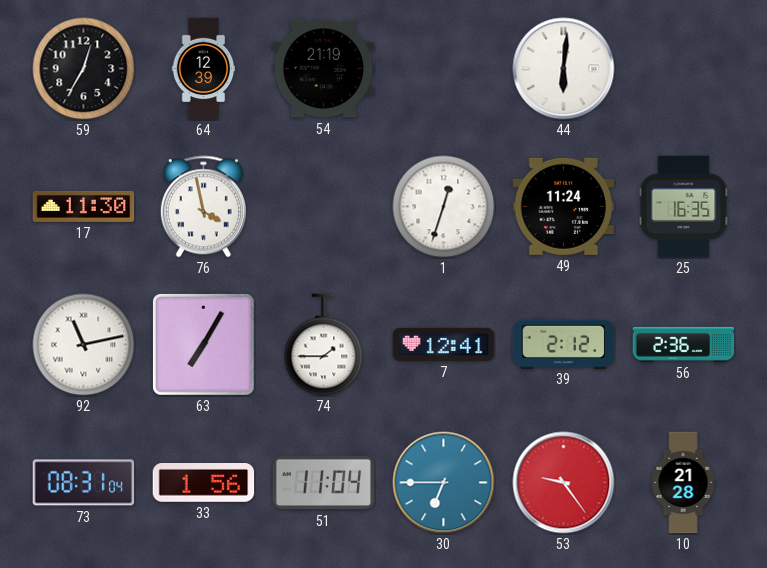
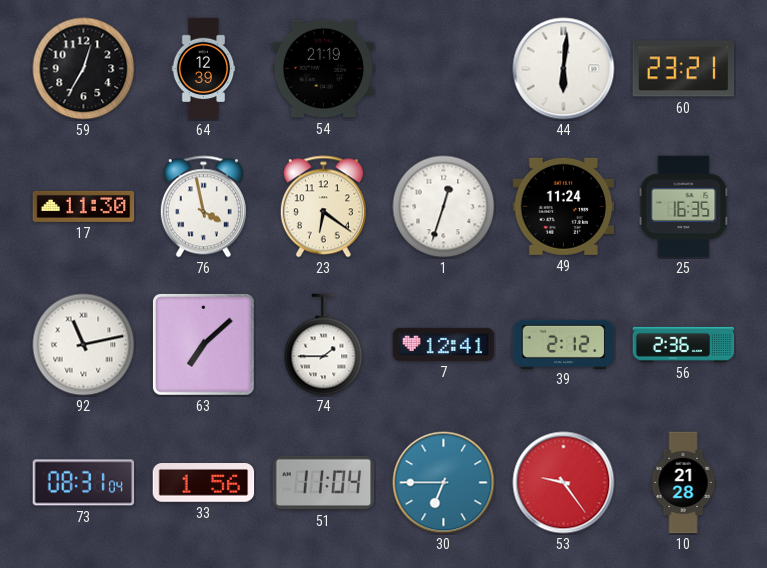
60: none -> 23:21 (684, 69)
23: none -> 6:21 (323, 207)
63: 7:05 -> 7:08 (203, 344)
